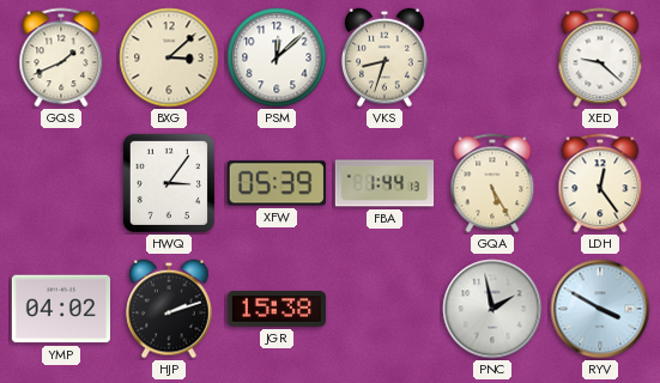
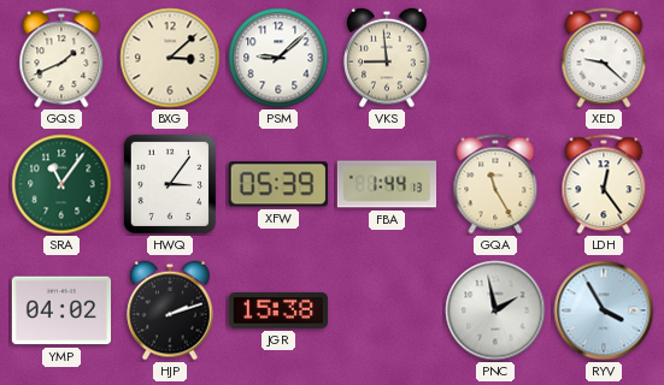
PSM: 12:08 -> 9:08 (278, 58)
VKS: 8:33 -> 8:59 (387, 58)
SRA: none -> 11:06 (61, 184)
GQA: 5:25 -> 11:25 (495, 184)
RYV: 3:50 -> 3:55 (604, 310)
